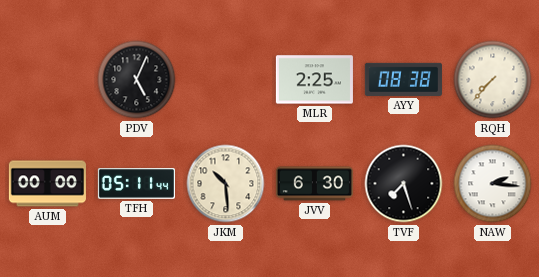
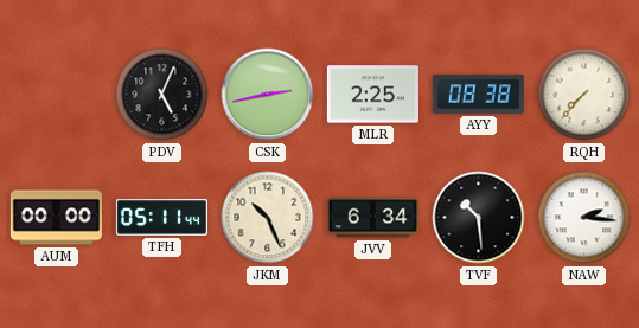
CSK: none -> 2:43 (268, 95)
JKM: 10:29 -> 10:26 (268, 218)
JVV: 6:30 -> 6:34 (372, 218)
TVF: 7:27 -> 10:29 (479, 218)
